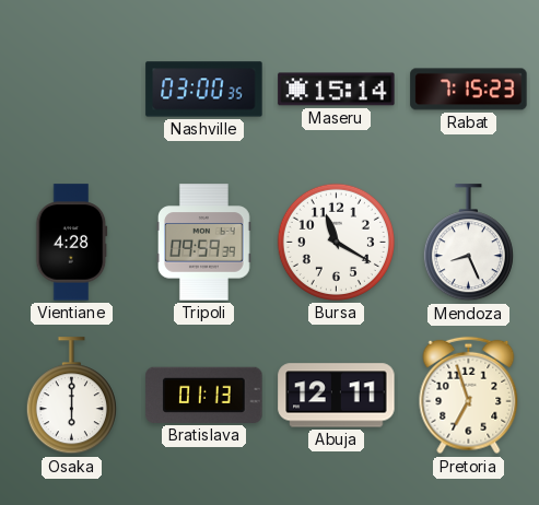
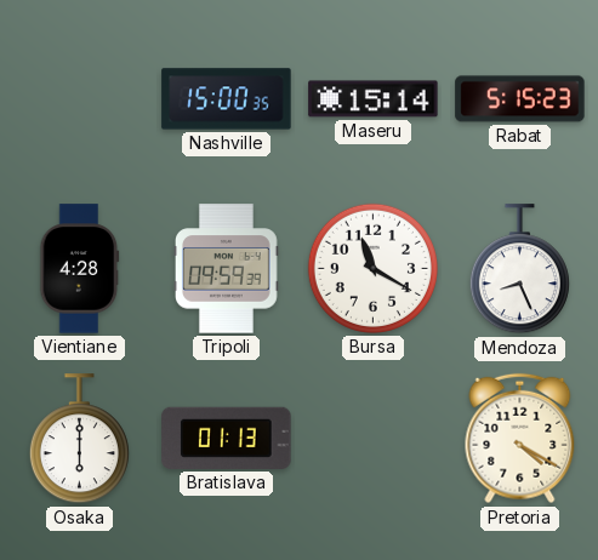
Nashville: 03:00 -> 15:00 (227, 99)
Rabat: 7:15 -> 5:15 (520, 99)
Abuja: 12:11 -> none (337, 396)
Pretoria: 6:57 -> 4:20 (520, 439)
